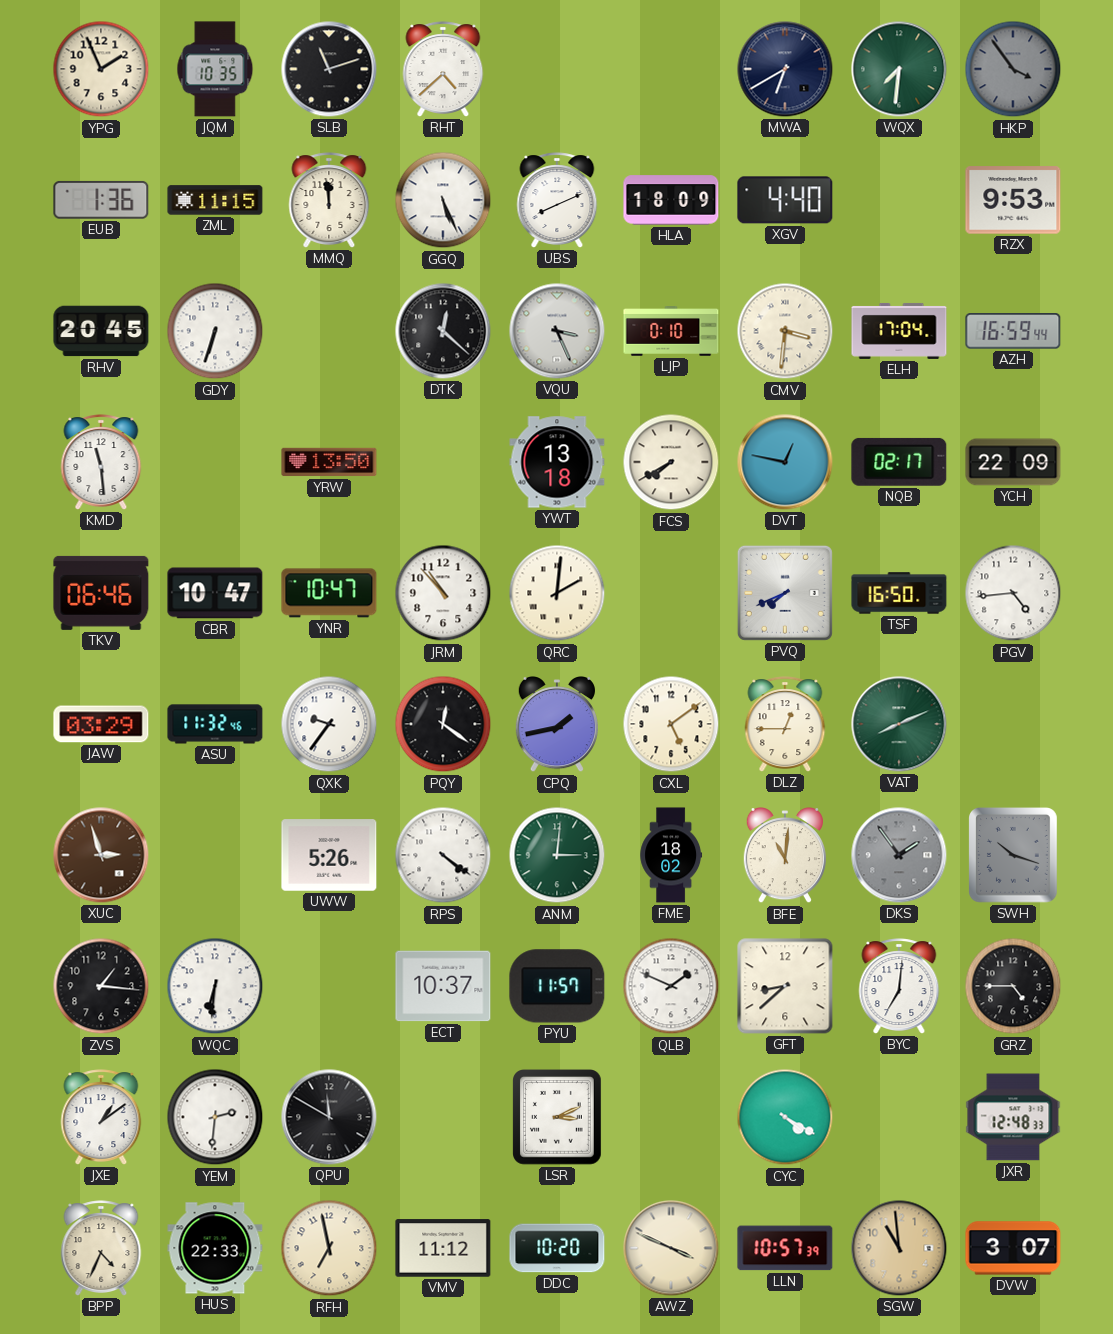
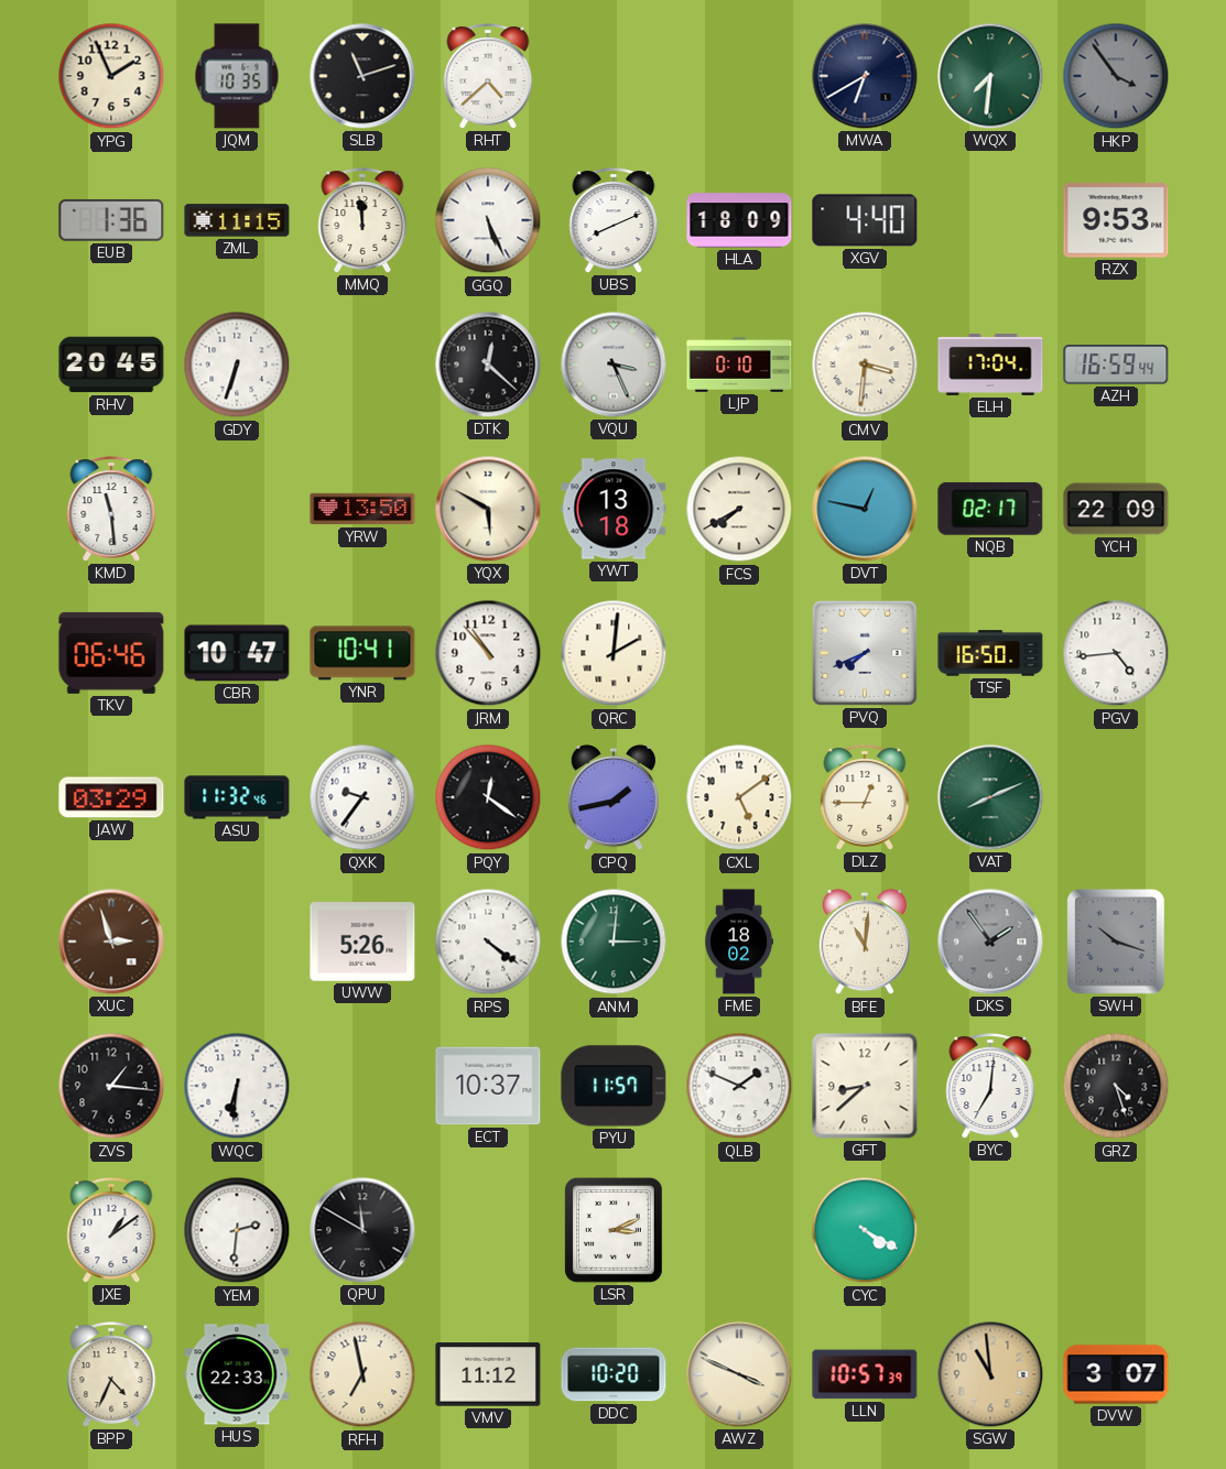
YQX: none -> 5:50 (488, 509)
YNR: 10:47 -> 10:41 (362, 653)
GRZ: 4:45 -> 4:27 (1116, 1086)
JXR: 12:48 -> none (1013, 1117)
